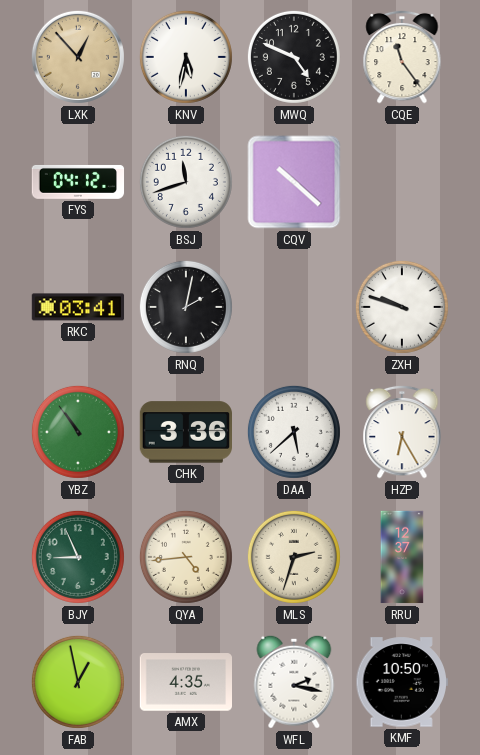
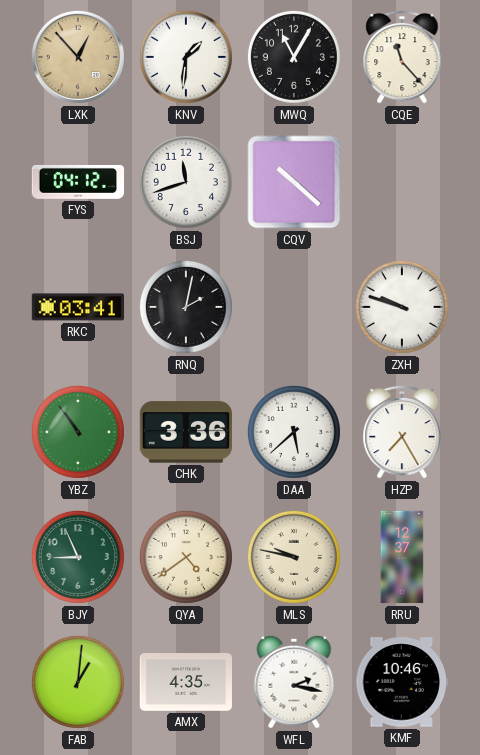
KNV: 5:32 -> 1:31 (186, 57)
MWQ: 4:49 -> 11:05 (294, 57)
CQE: 11:24 -> 11:23 (402, 57)
HZP: 6:25 -> 7:25 (402, 432)
QYA: 4:44 -> 4:39 (186, 557)
MLS: 2:33 -> 9:47 (294, 557)
FAB: 12:58 -> 1:01 (78, 682)
KMF: 10:50 -> 10:46 (401, 682)
